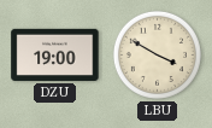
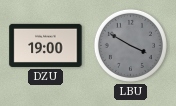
LBU dial: cream -> grey (130, 45)
